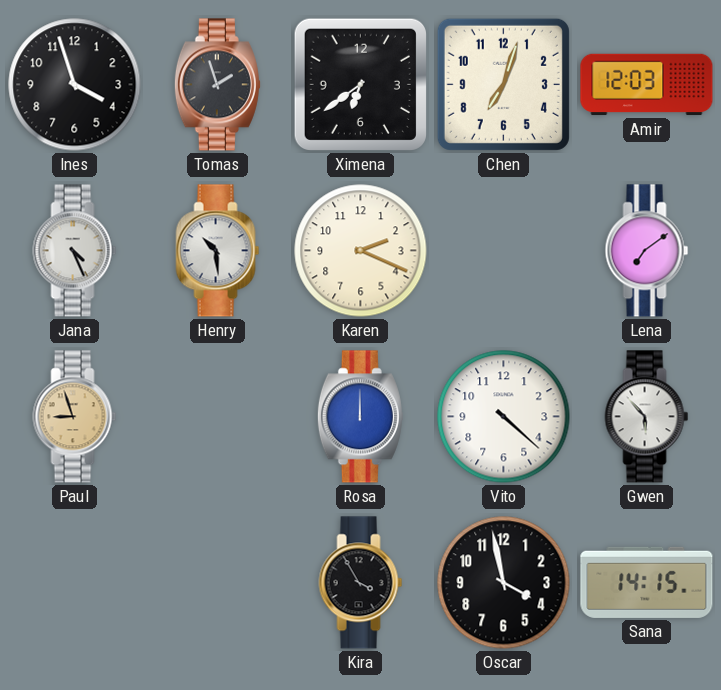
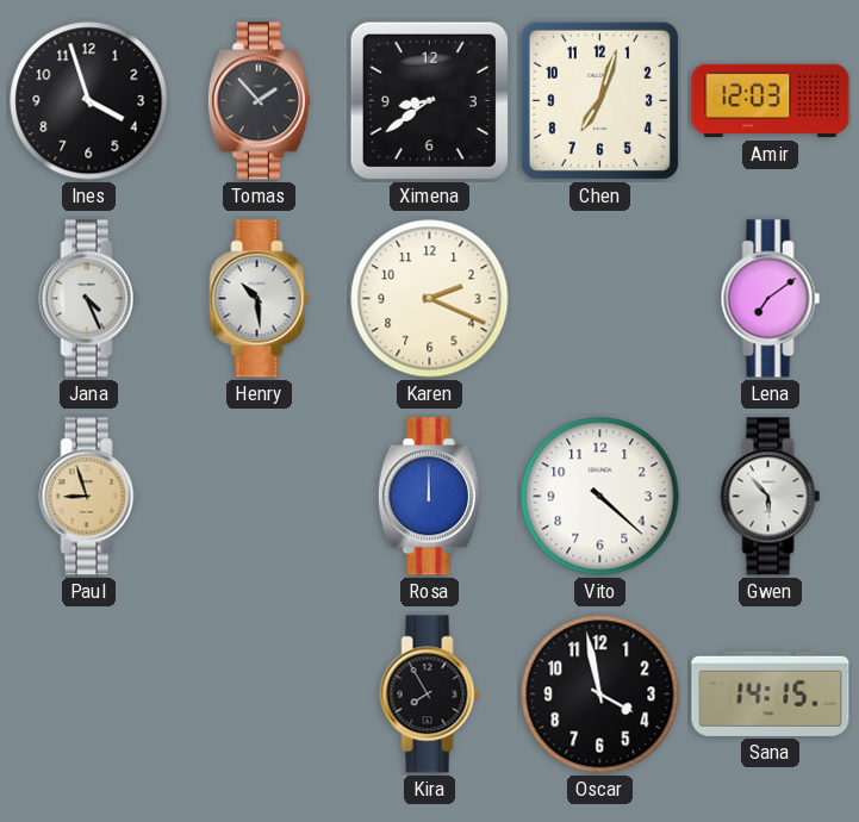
Tomas: 1:57 -> 1:53 (259, 101)
Ximena: 6:39 -> 8:39 (429, 100)
Kira: 3:55 -> 7:55 (430, 695)
